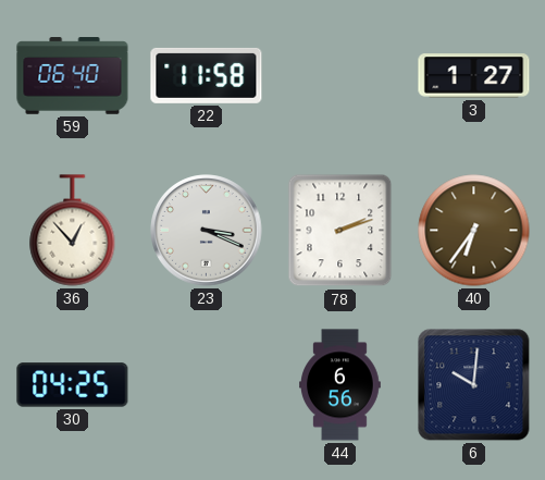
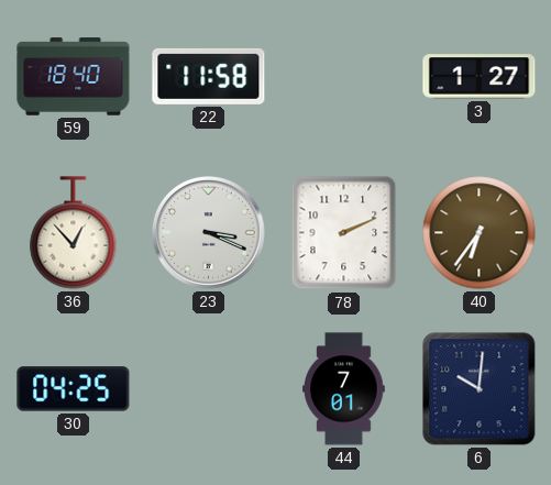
59: 06:40 -> 18:40 (74, 77)
78: 2:12 -> 2:11 (344, 233)
44: 6:56 -> 7:01 (344, 389)
